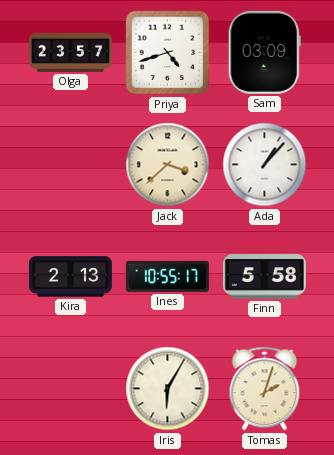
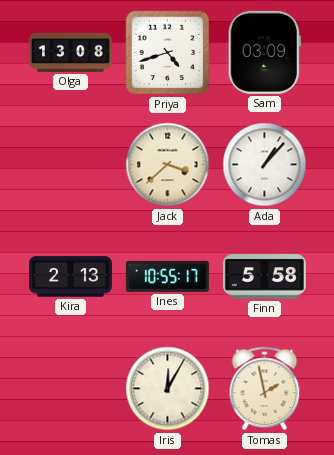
Olga: 23:57 -> 13:08 (70, 52)
Iris: 6:05 -> 12:05 (168, 389)
Tomas: 2:03 -> 1:58 (265, 389)
